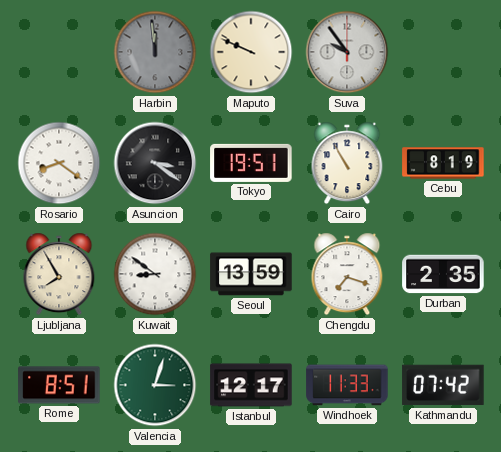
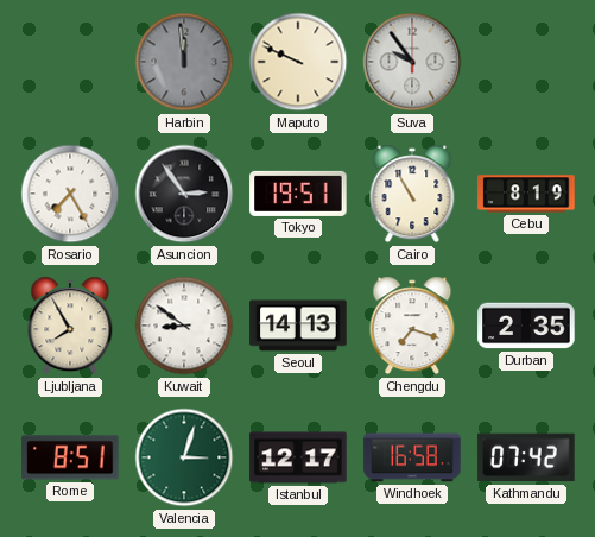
Rosario: 8:21 -> 7:25 (70, 194)
Asuncion: 3:21 -> 2:54 (184, 194)
Seoul: 13:59 -> 14:13 (298, 326)
Windhoek: 11:33 -> 16:58 (412, 457)
